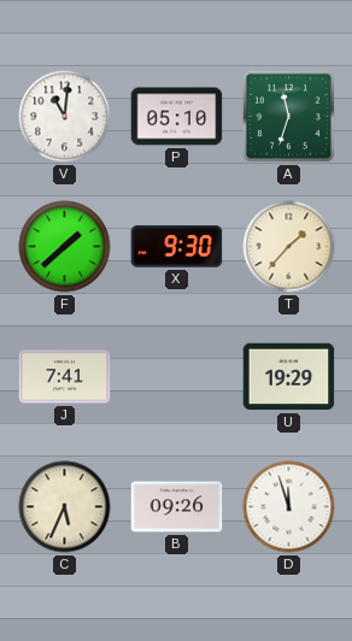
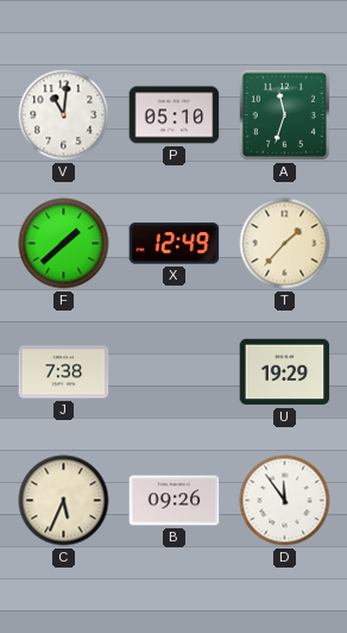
X: 9:30 -> 12:49 (175, 244)
J: 7:41 -> 7:38 (64, 372)
D: 11:57 -> 11:54 (285, 501)
